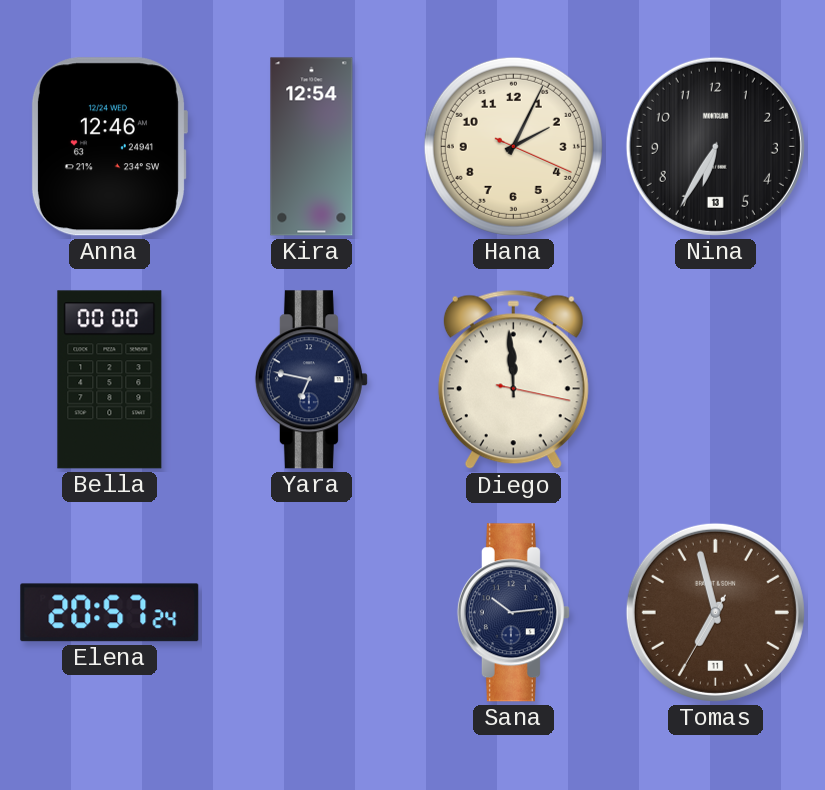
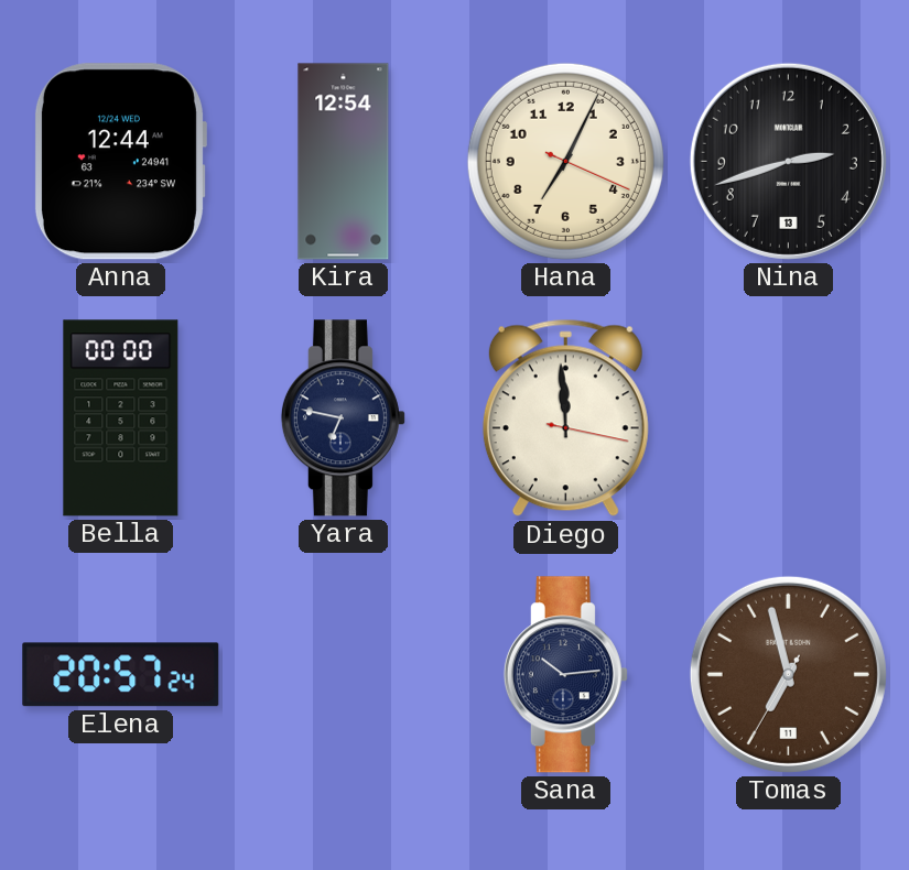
Anna: 12:46 -> 12:44 (120, 162)
Hana: 2:04 -> 7:04 (565, 161)
Nina: 6:35 -> 2:42 (788, 161)
